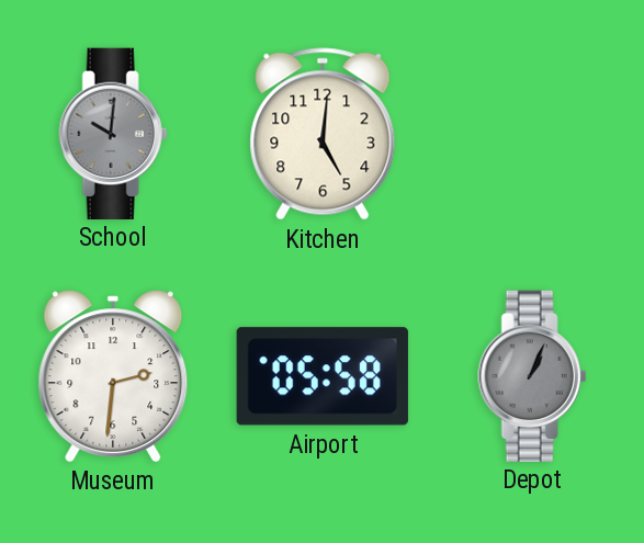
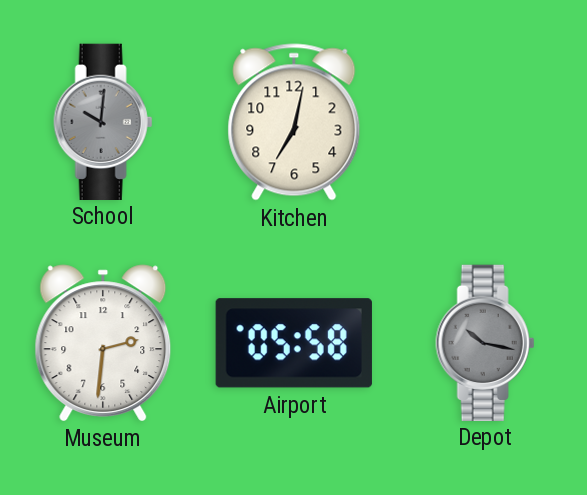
Kitchen: 5:01 -> 7:02 (294, 122)
Depot: 1:04 -> 10:17 (485, 342)
